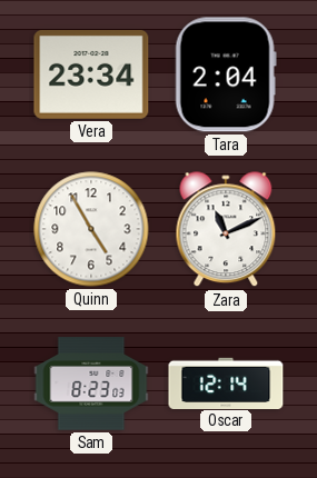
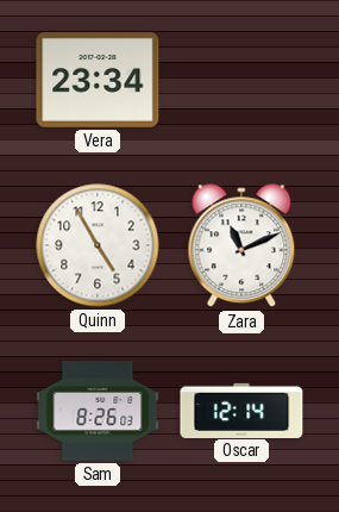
Tara: 2:04 -> none (226, 74)
Sam: 8:23 -> 8:26 (98, 411)
